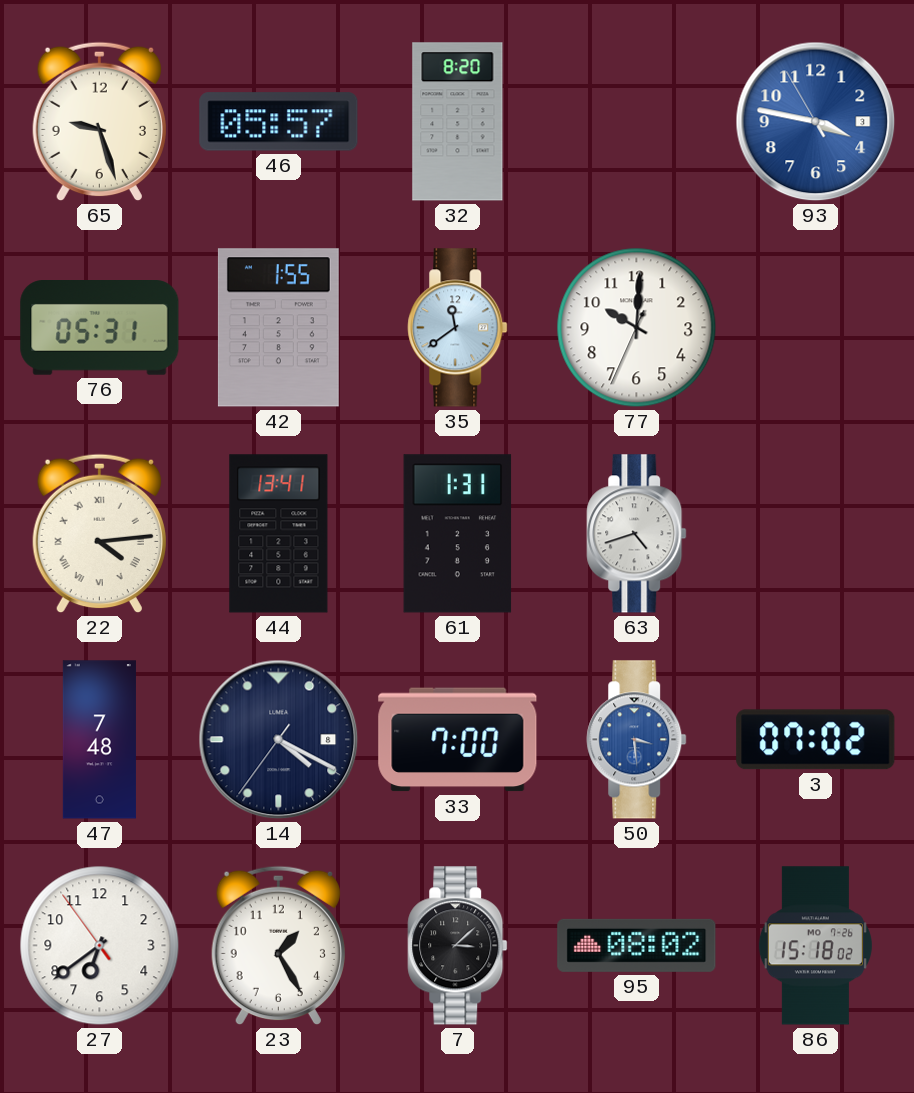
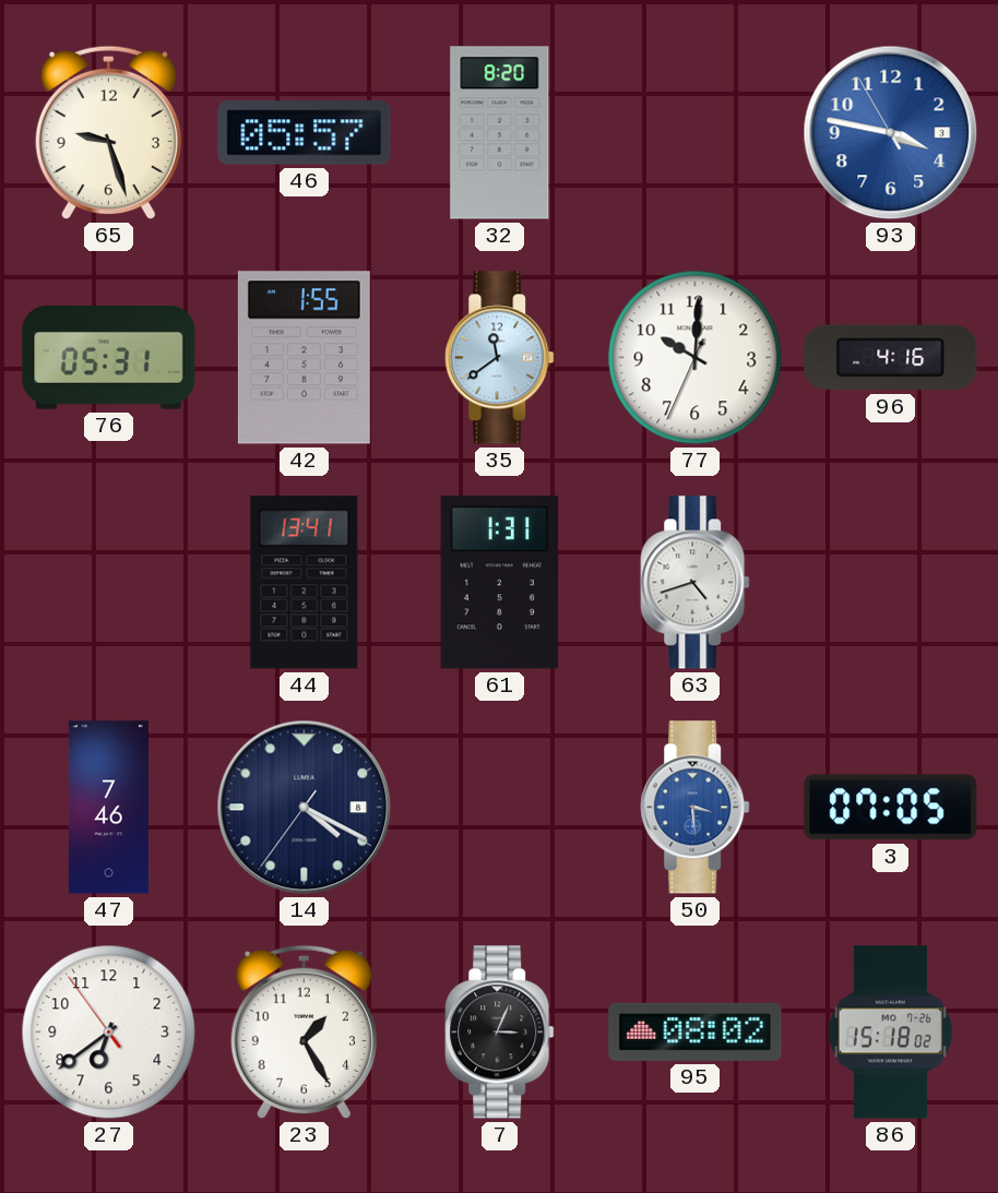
96: none -> 4:16 (891, 358)
22: 4:14 -> none (99, 534)
47: 7:48 -> 7:46 (108, 808)
33: 7:00 -> none (458, 740)
3: 07:02 -> 07:05 (891, 808)
7: 3:08 -> 3:04 (500, 1033)
